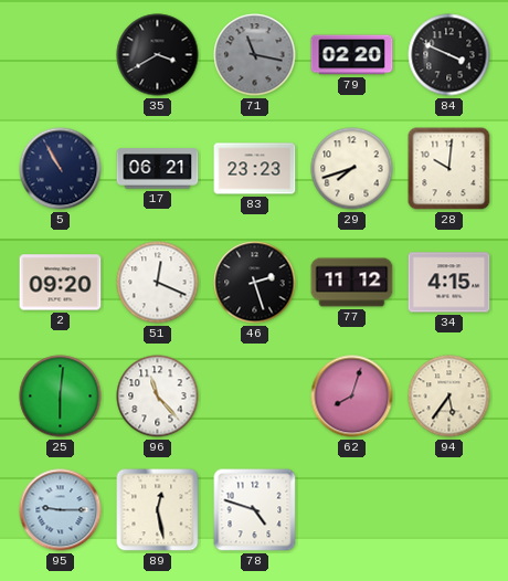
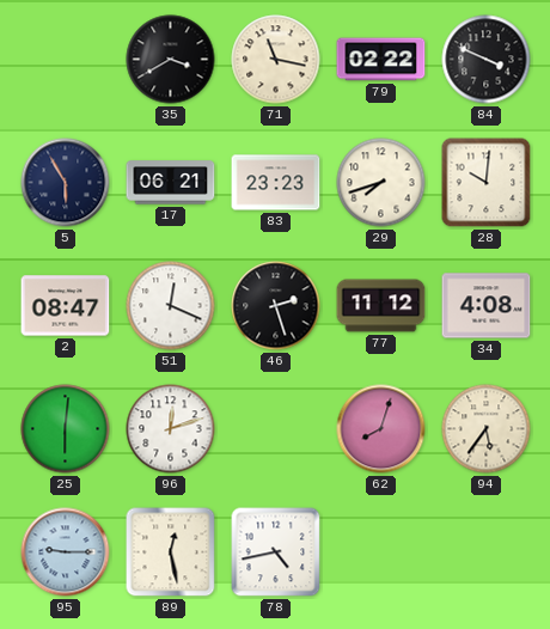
71 dial: grey -> cream (276, 60)
79: 02:20 -> 02:22 (381, 60)
5: 10:55 -> 5:55 (66, 183)
2: 09:20 -> 08:47 (66, 306)
34: 4:15 -> 4:08 (487, 306)
96: 11:23 -> 12:12 (171, 429)
78: 4:48 -> 4:43 (276, 552)
